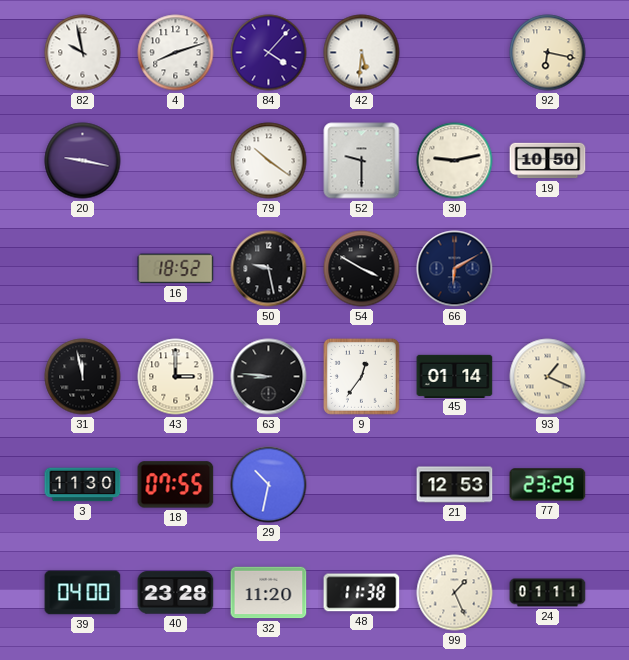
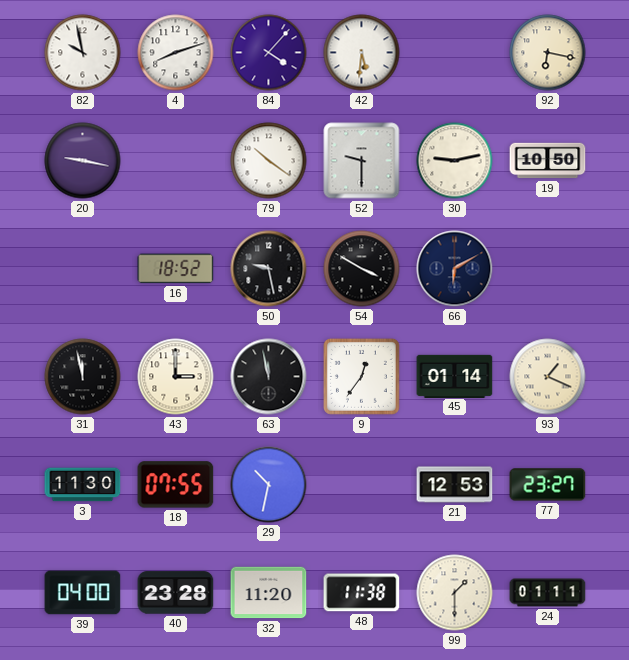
63: 8:46 -> 11:58 (269, 377)
77: 23:29 -> 23:27 (548, 485)
99: 1:26 -> 1:30 (455, 593)
